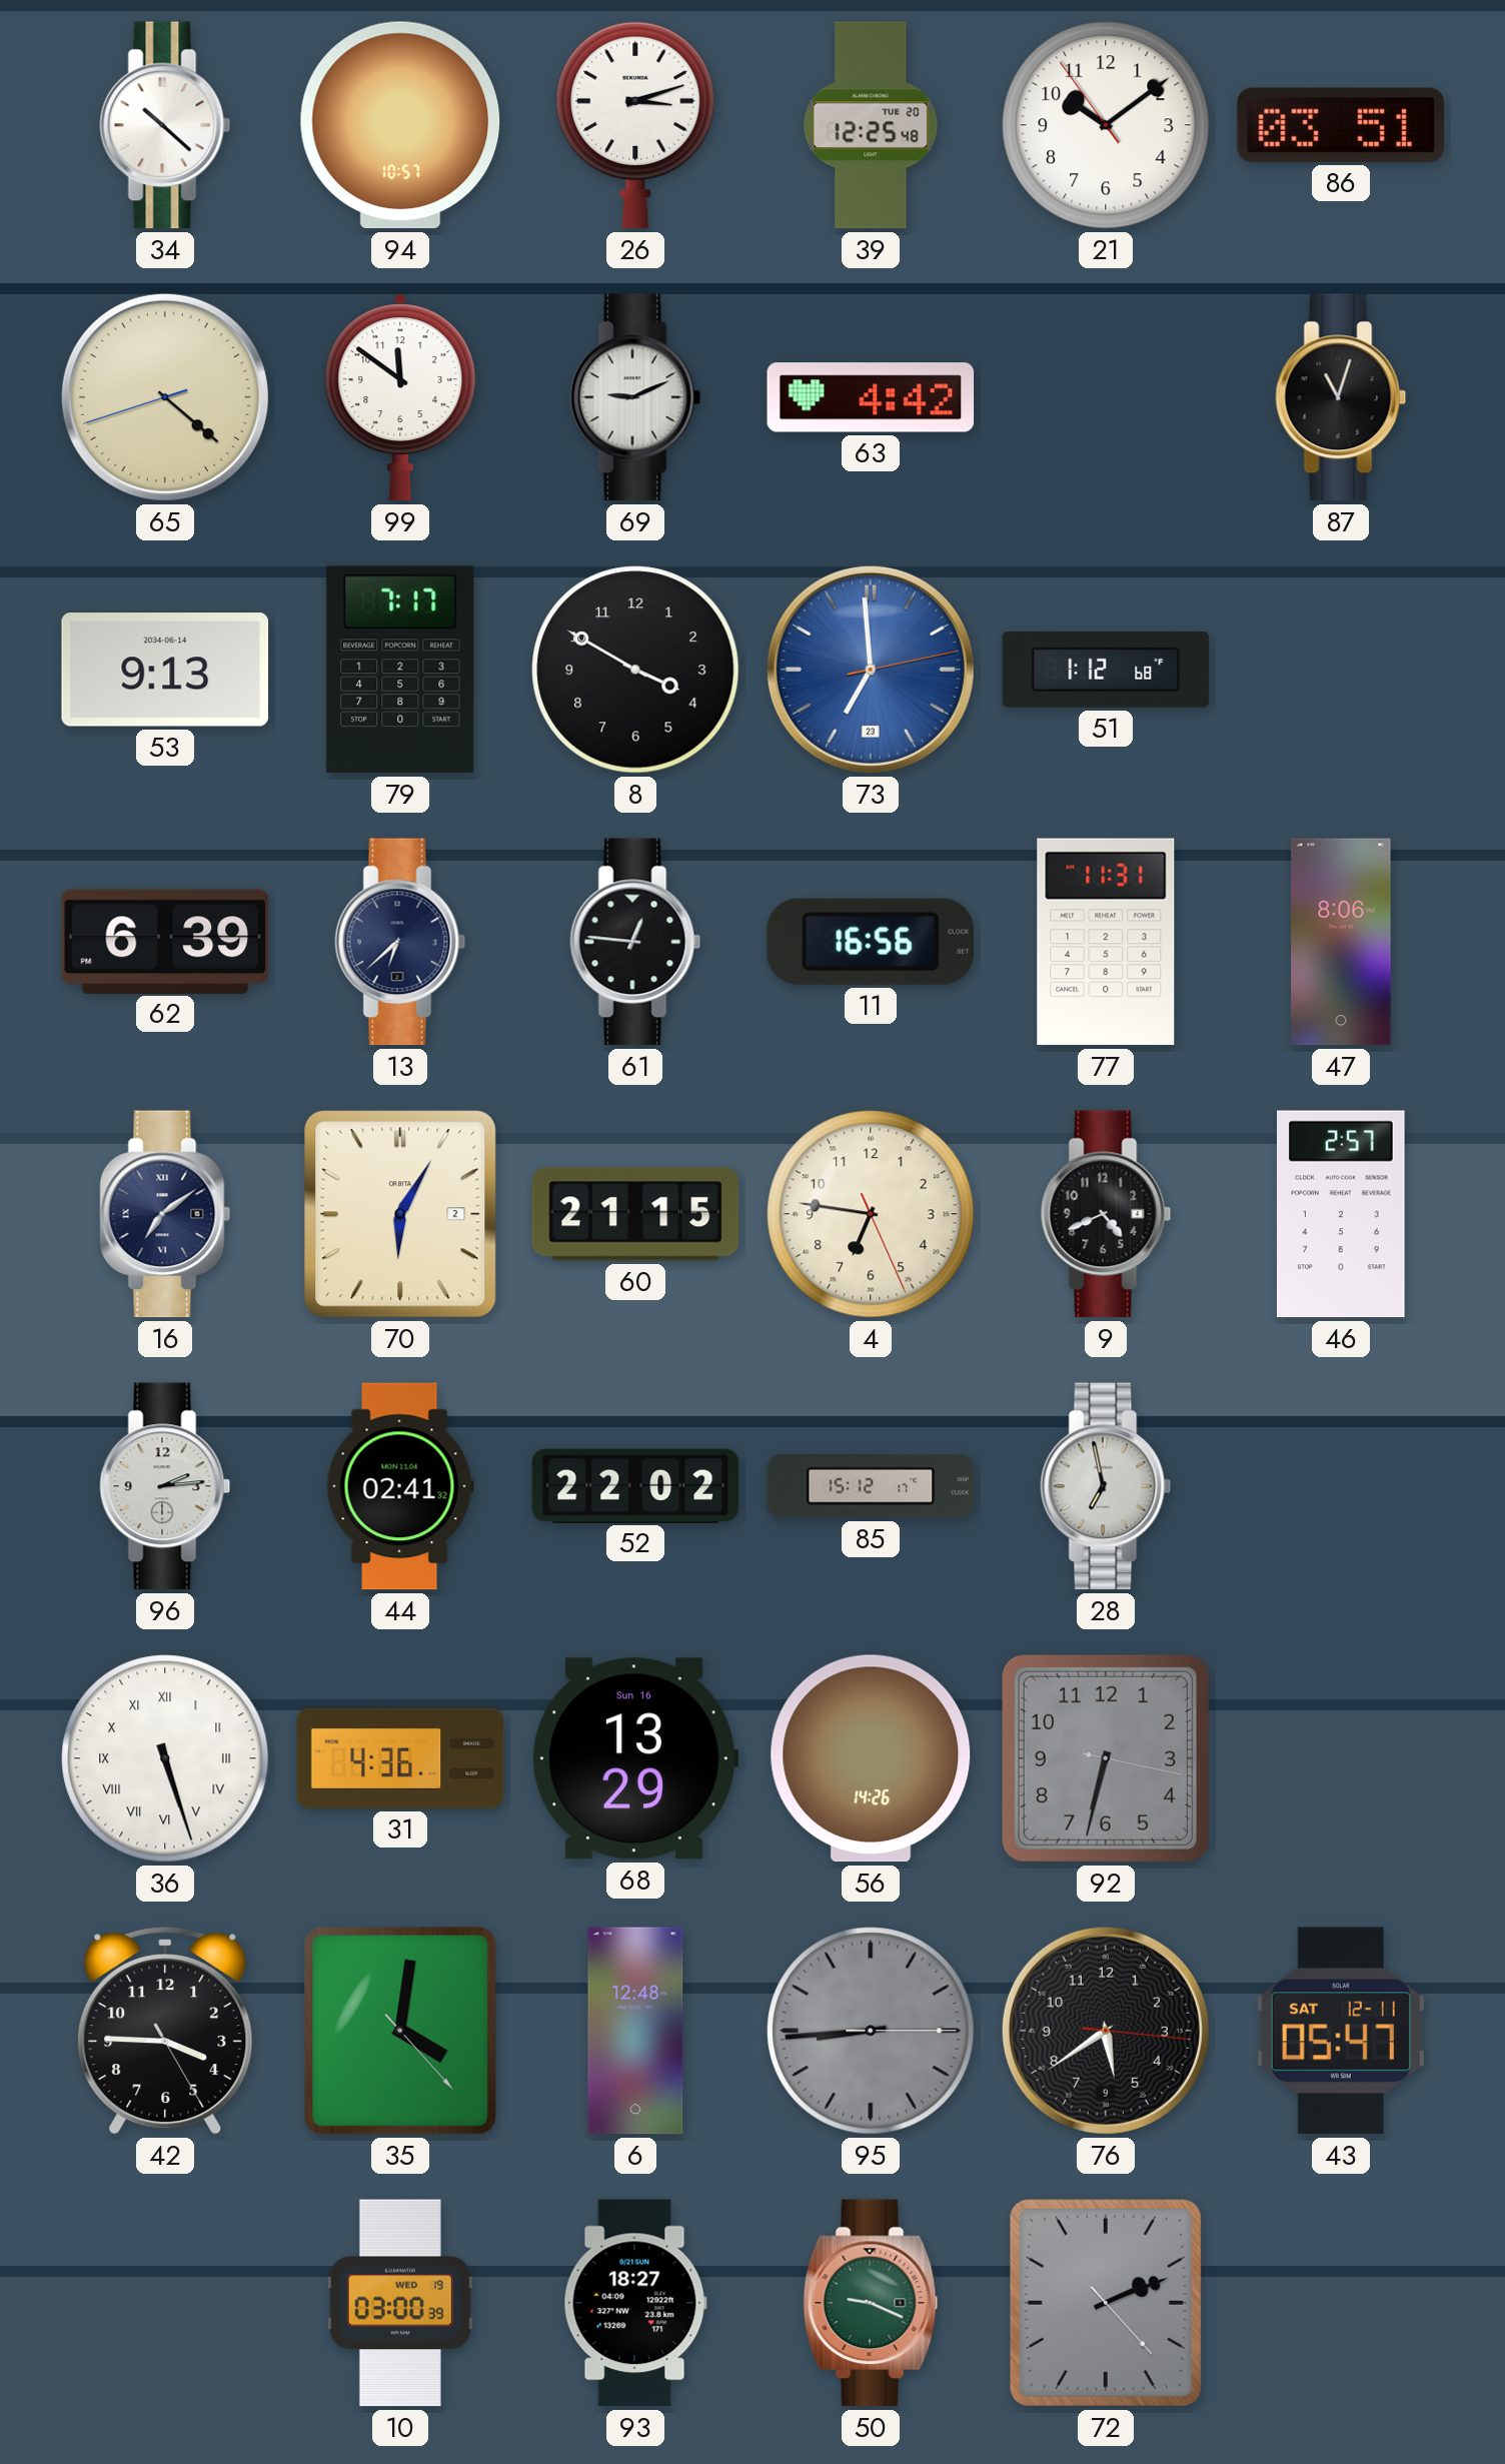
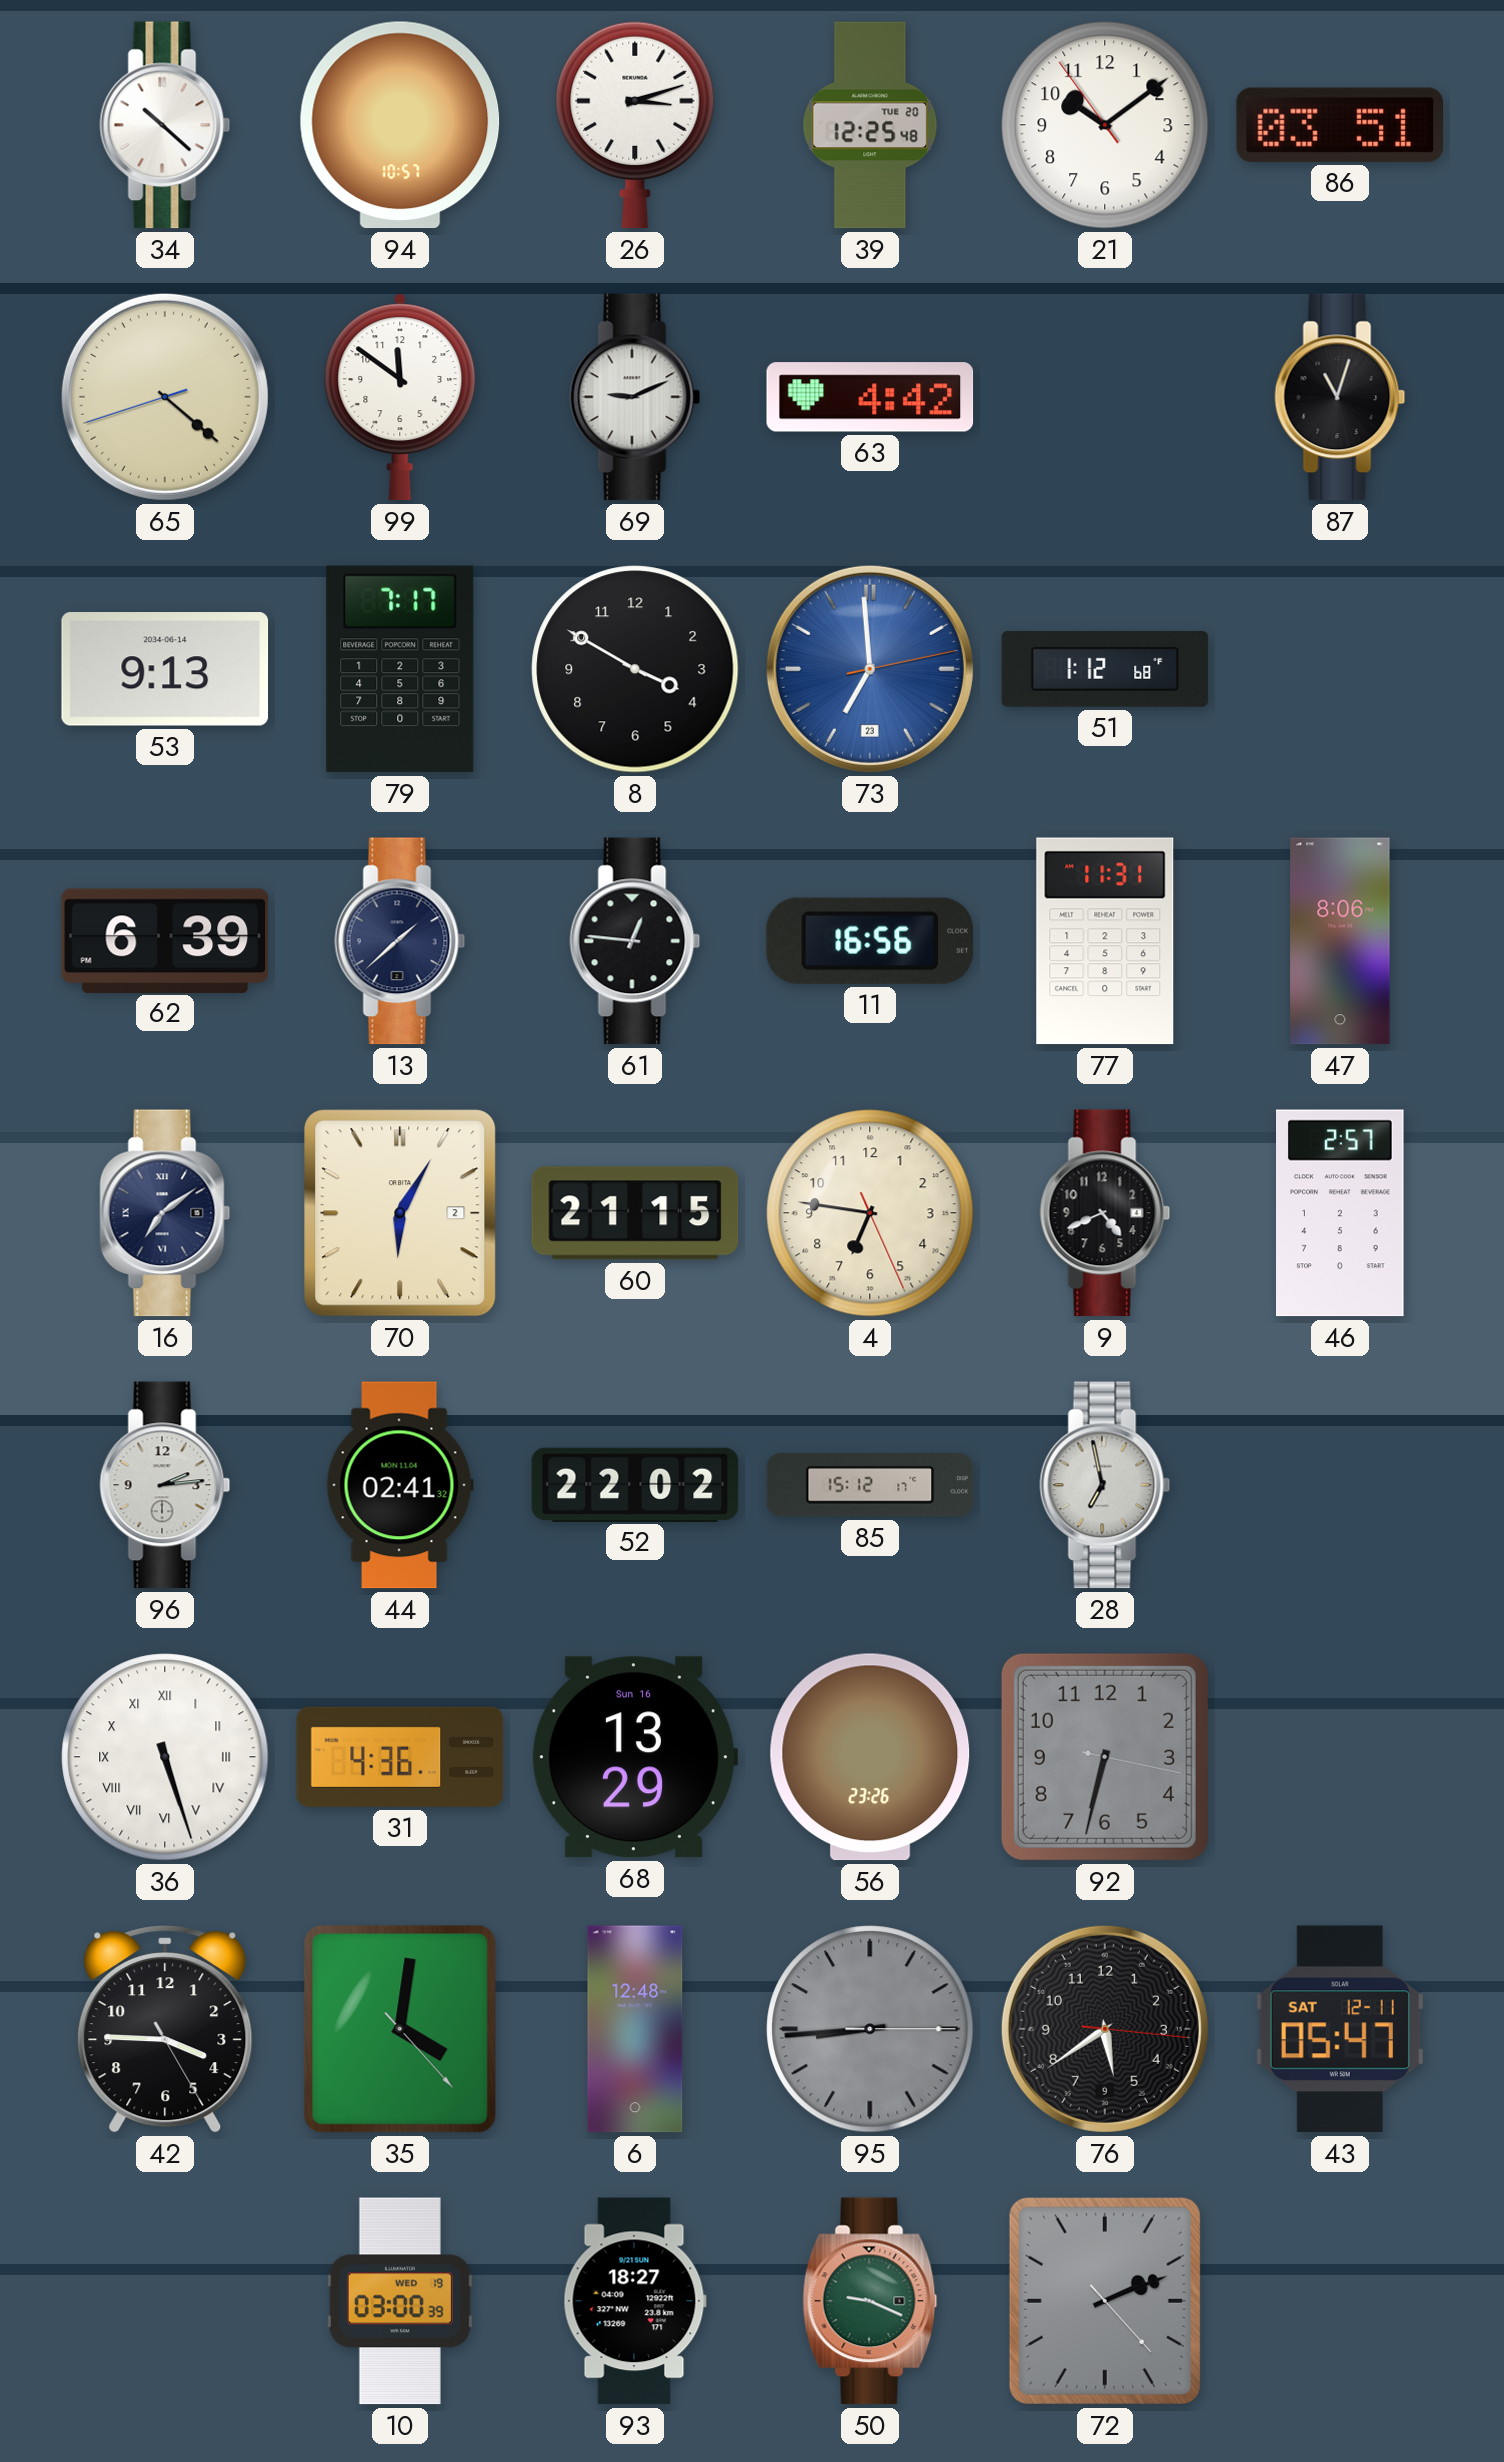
13: 6:38 -> 1:38 (400, 941)
56: 14:26 -> 23:26 (870, 1757)
